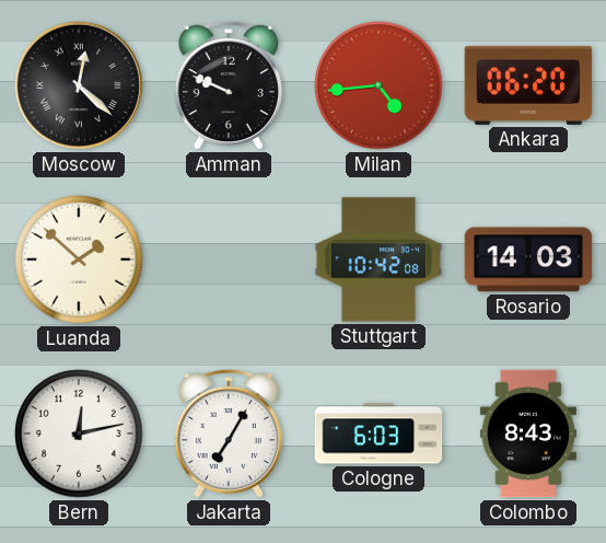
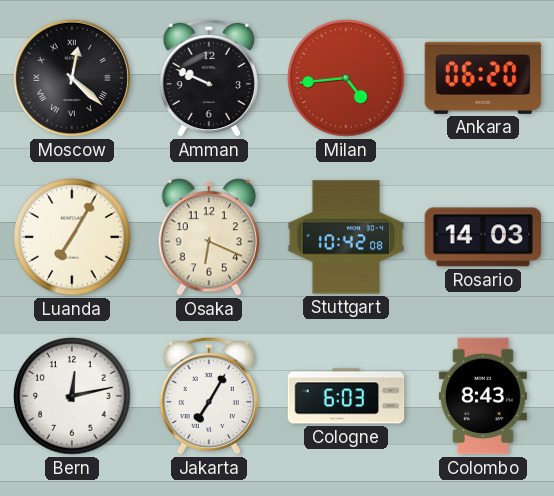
Luanda: 1:52 -> 7:05 (72, 237)
Osaka: none -> 6:19 (209, 237)
